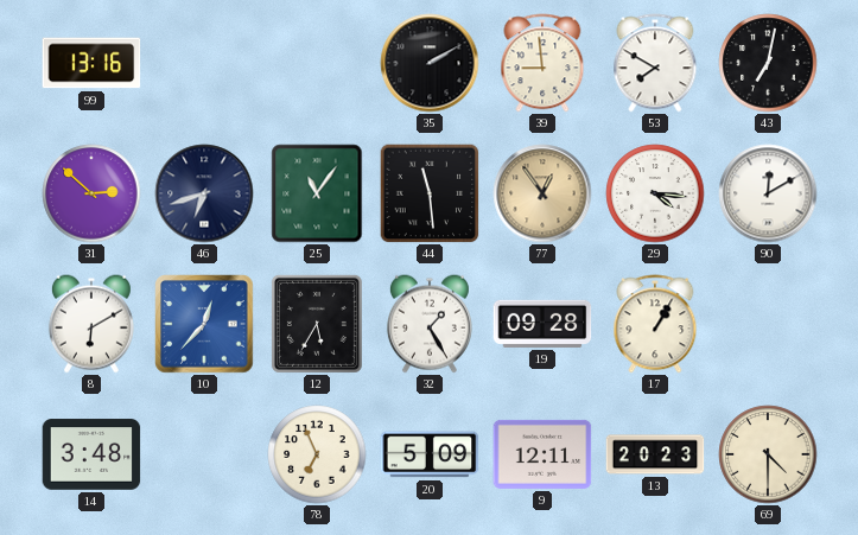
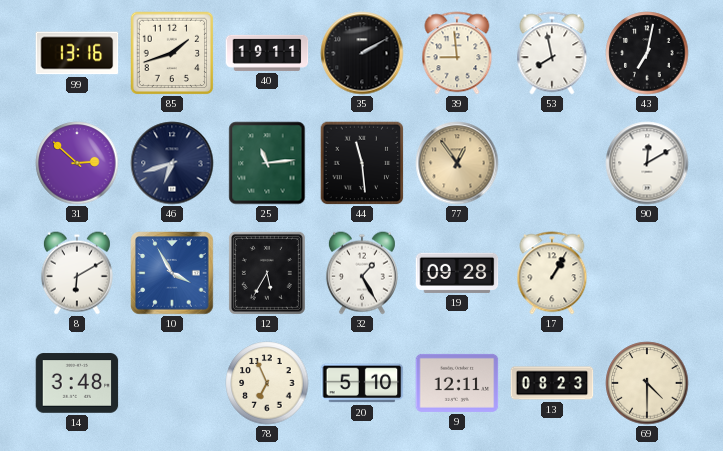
85: none -> 1:42 (172, 53)
40: none -> 19:11 (267, 53)
53: 7:50 -> 7:58 (552, 53)
25: 11:06 -> 11:14 (267, 163)
29: 4:16 -> none (655, 193)
10: 12:37 -> 3:55 (172, 273)
20: 5:09 -> 5:10 (362, 383)
13: 20:23 -> 08:23 (552, 383)
